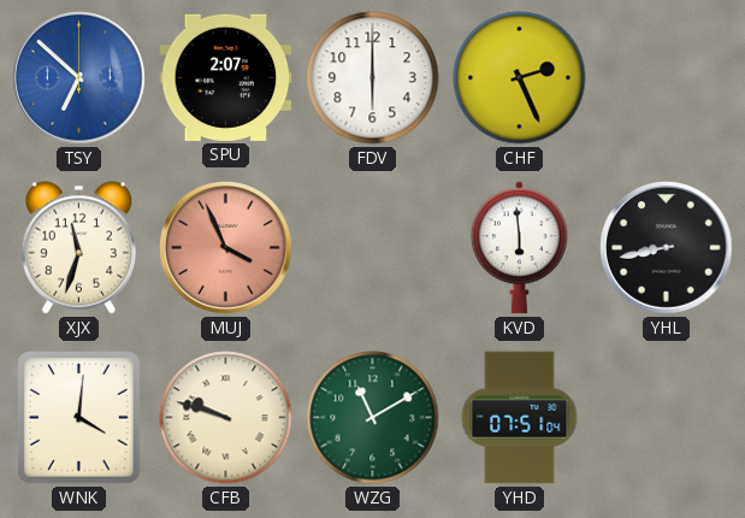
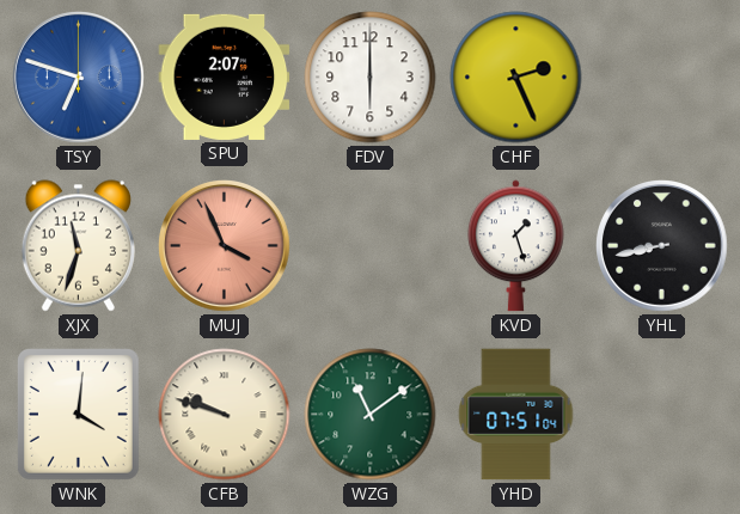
TSY: 6:52 -> 6:48 (79, 78)
KVD: 5:59 -> 1:27 (516, 246)
WZG: 11:10 -> 11:09 (371, 415)
